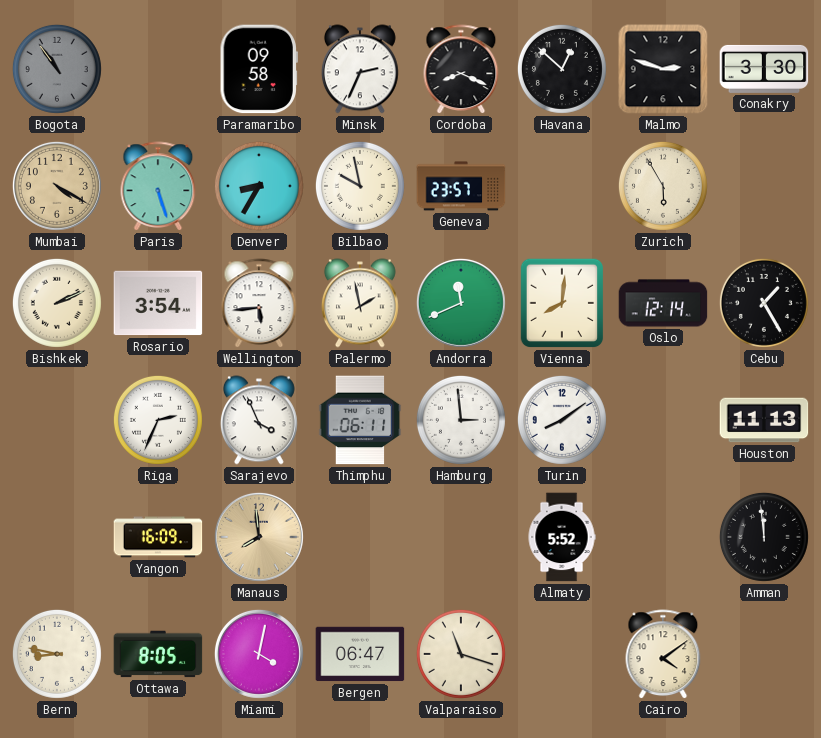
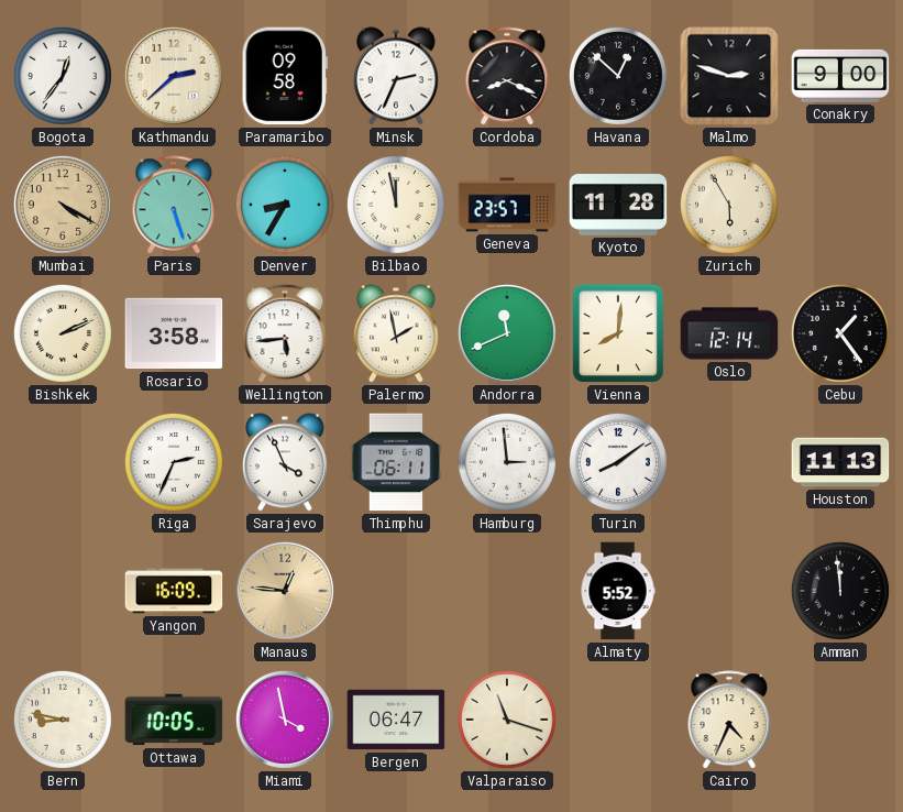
Bogota: 10:54 -> 12:36 (63, 76)
Bogota dial: grey -> white (63, 76)
Kathmandu: none -> 2:38 (174, 76)
Conakry: 3:30 -> 9:00 (840, 76)
Bilbao: 9:58 -> 11:58 (396, 205)
Kyoto: none -> 11:28 (618, 206)
Rosario: 3:54 -> 3:58 (174, 333)
Cebu: 1:25 -> 1:24 (840, 333)
Manaus: 7:59 -> 12:46 (285, 591)
Ottawa: 8:05 -> 10:05 (174, 720)
Miami: 4:02 -> 3:58 (285, 720)
Cairo: 4:09 -> 4:34 (729, 721)
